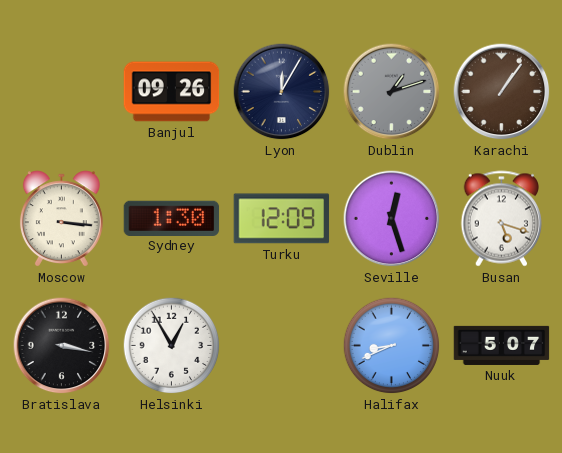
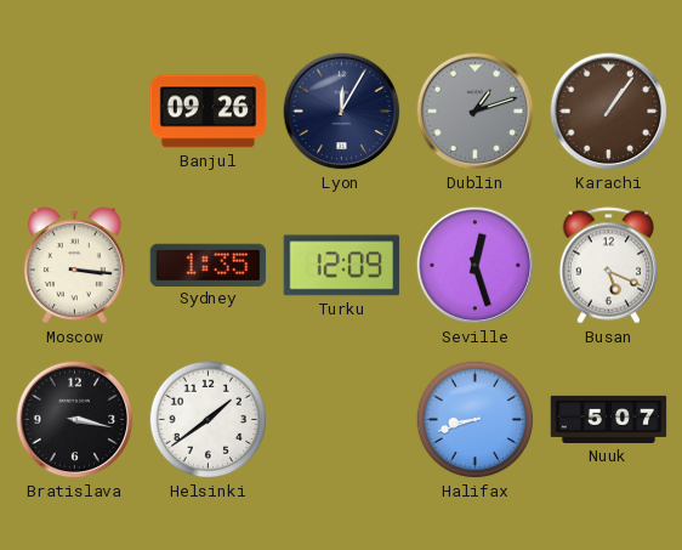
Sydney: 1:30 -> 1:35 (209, 265)
Busan: 5:18 -> 5:19 (609, 266)
Helsinki: 12:55 -> 1:39 (209, 420)
Halifax: 8:41 -> 8:42 (476, 420)
